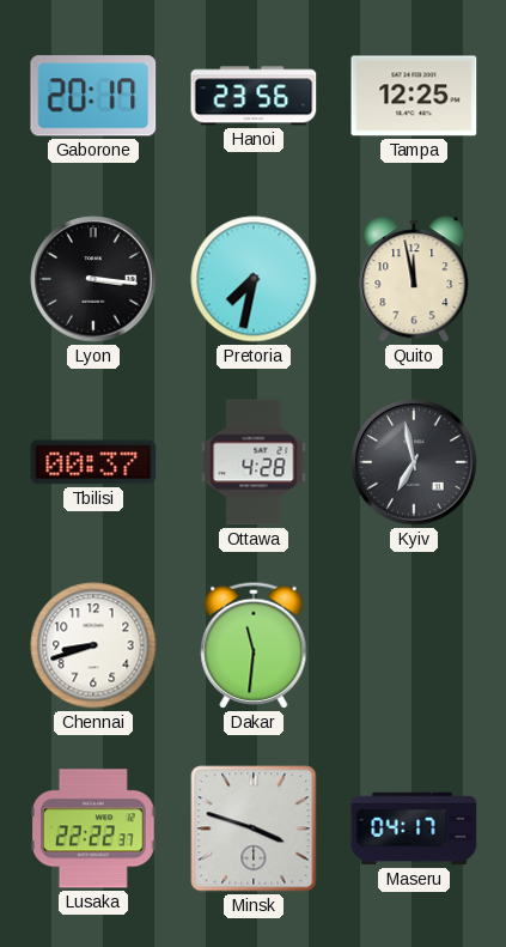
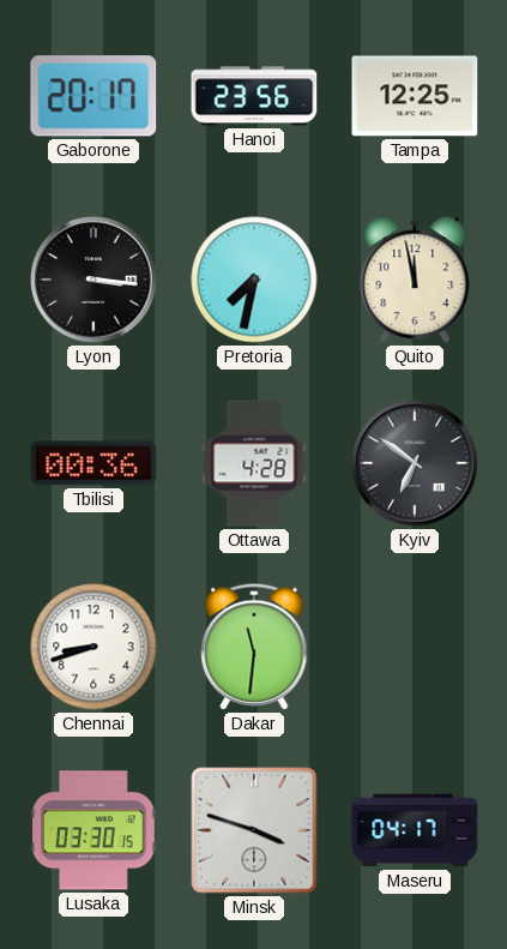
Tbilisi: 00:37 -> 00:36 (93, 463)
Kyiv: 6:58 -> 6:51 (415, 463)
Lusaka: 22:22 -> 03:30 (95, 830)
